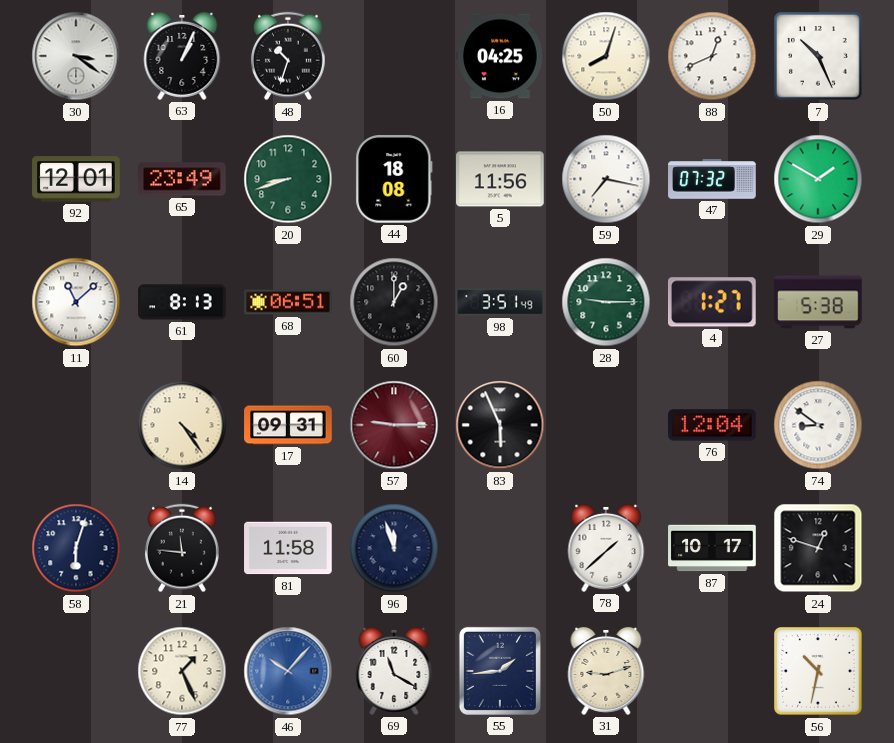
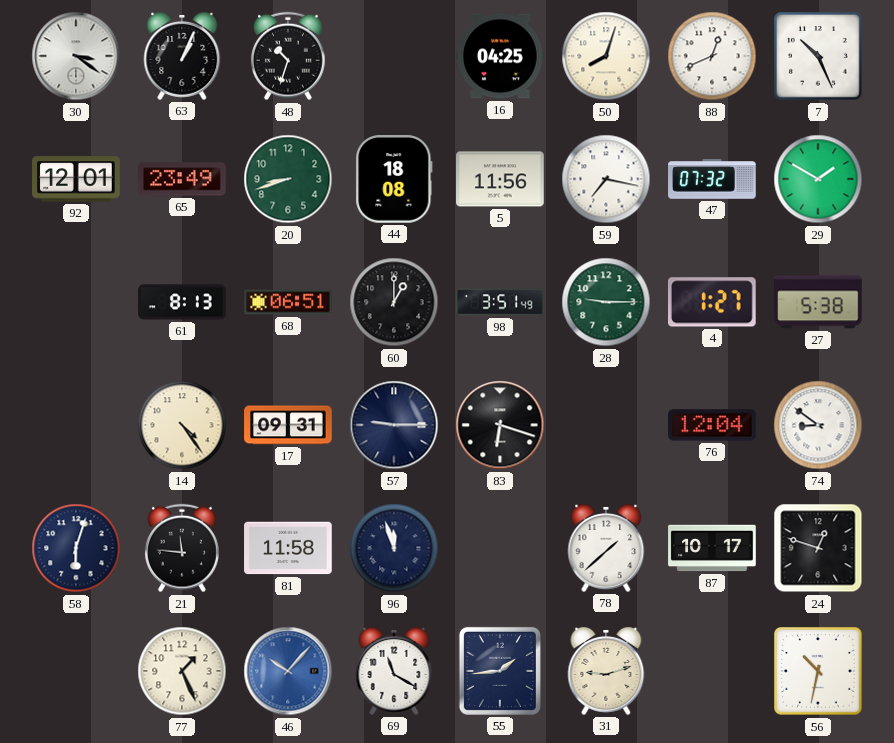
11: 11:08 -> none (76, 302)
57 dial: burgundy -> navy (394, 425)
83: 5:56 -> 6:18 (500, 425)
